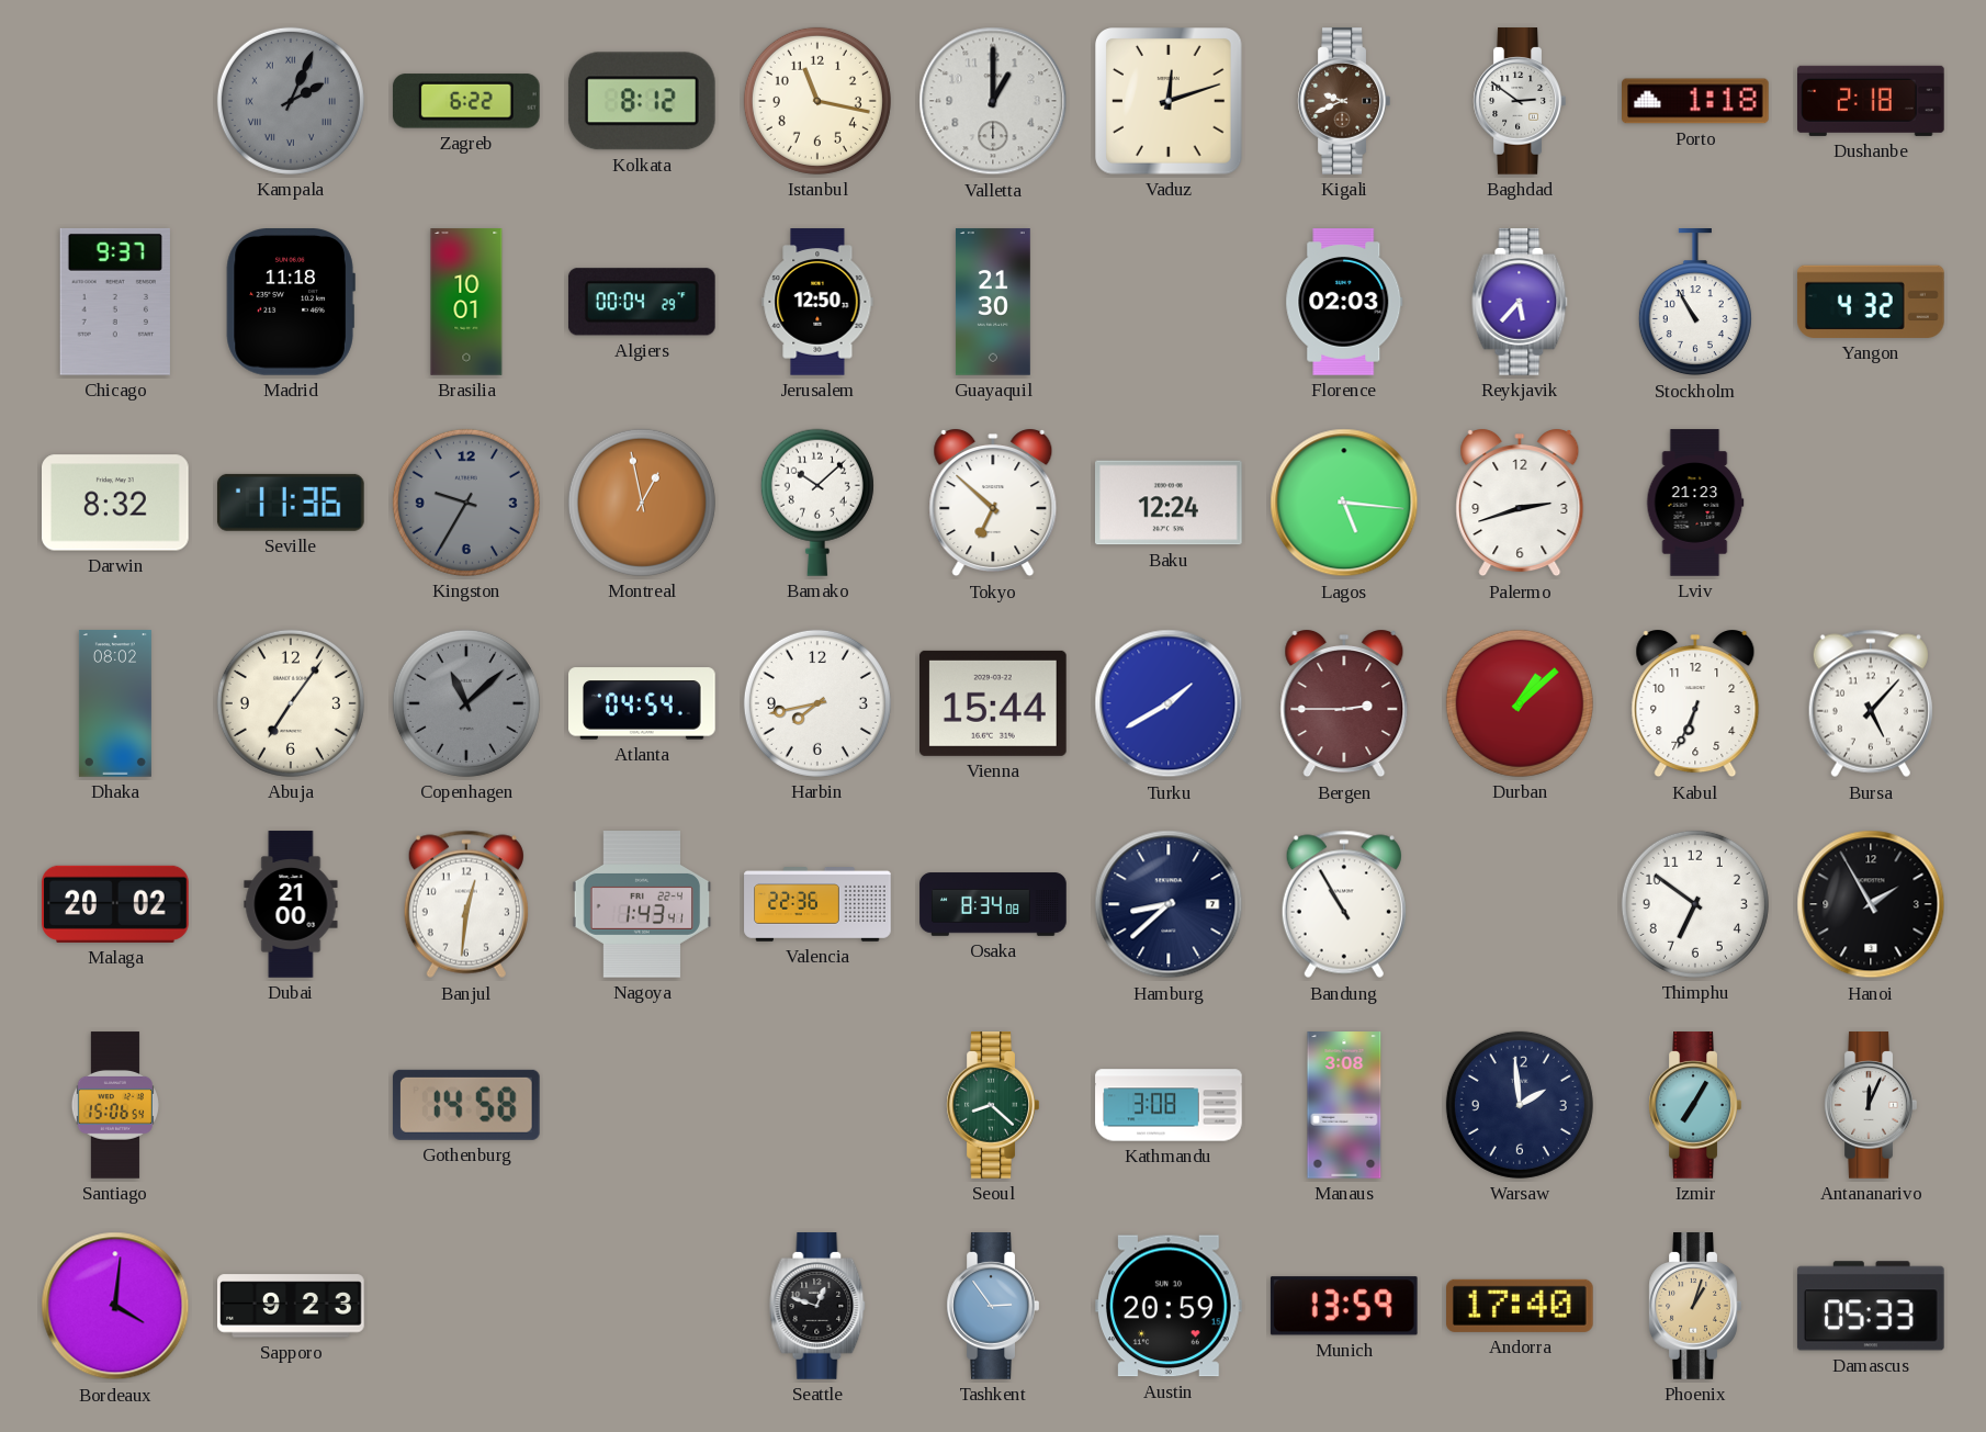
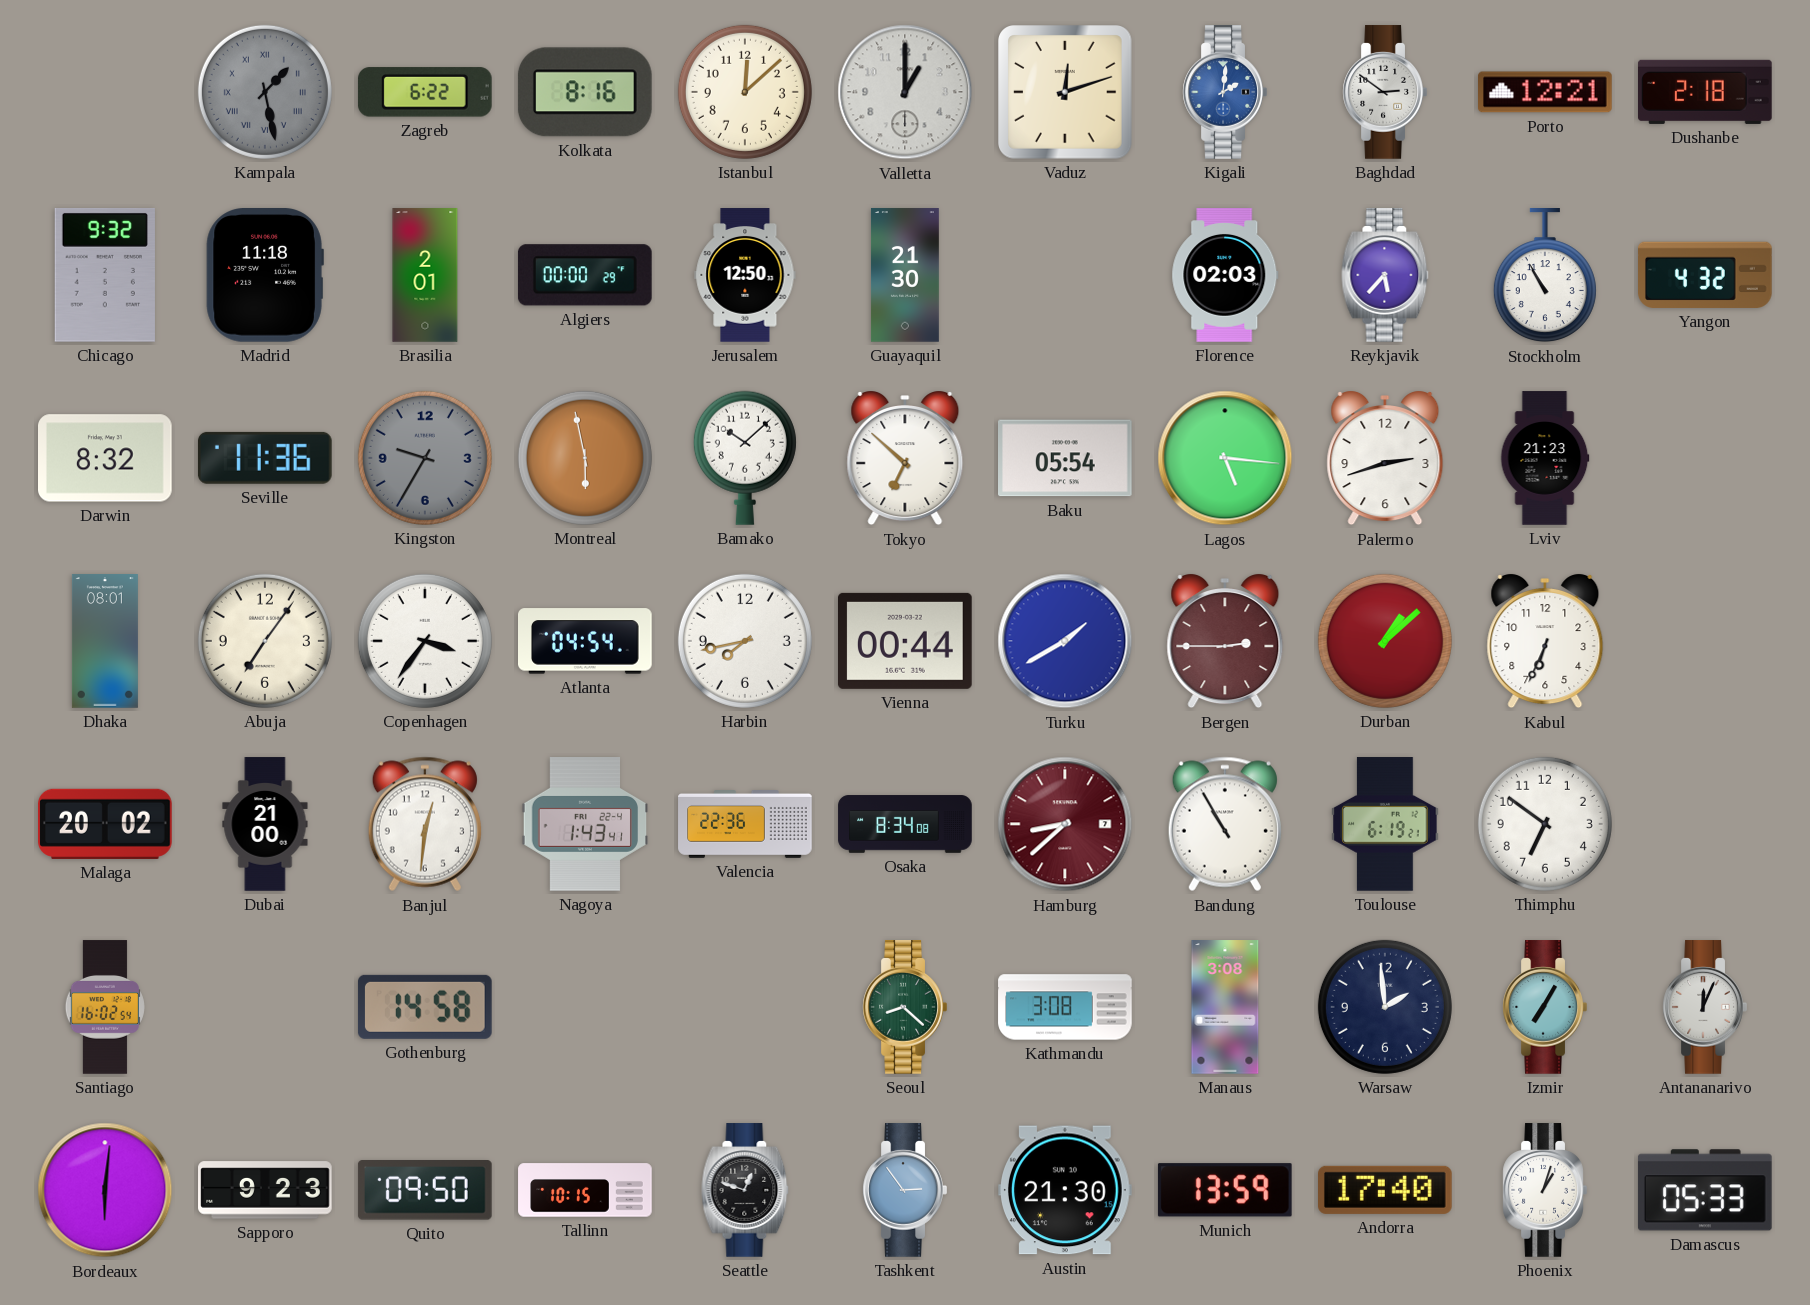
Kampala: 2:04 -> 1:28 (265, 92)
Kolkata: 8:12 -> 8:16 (585, 92)
Istanbul: 11:17 -> 12:08 (745, 92)
Kigali: 9:41 -> 2:01 (1225, 92)
Kigali dial: brown -> blue (1225, 92)
Porto: 1:18 -> 12:21 (1546, 92)
Chicago: 9:37 -> 9:32 (105, 275)
Brasilia: 10:01 -> 2:01 (425, 275)
Algiers: 00:04 -> 00:00 (585, 275)
Montreal: 12:58 -> 5:58 (585, 458)
Baku: 12:24 -> 05:54 (1066, 458)
Dhaka: 08:02 -> 08:01 (105, 641)
Copenhagen: 11:08 -> 3:36 (425, 641)
Copenhagen dial: grey -> white (425, 641)
Vienna: 15:44 -> 00:44 (906, 641)
Bursa: 5:07 -> none (1871, 703)
Hamburg dial: navy -> burgundy (1065, 824)
Toulouse: none -> 6:19 (1385, 824)
Hanoi: 1:55 -> none (1871, 904)
Santiago: 15:06 -> 16:02 (105, 1007)
Bordeaux: 4:01 -> 6:01 (105, 1190)
Quito: none -> 09:50 (425, 1191)
Tallinn: none -> 10:15 (585, 1190)
Austin: 20:59 -> 21:30 (1066, 1190)
Phoenix dial: champagne -> white (1545, 1190)
